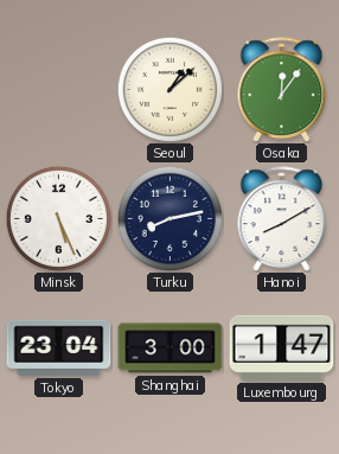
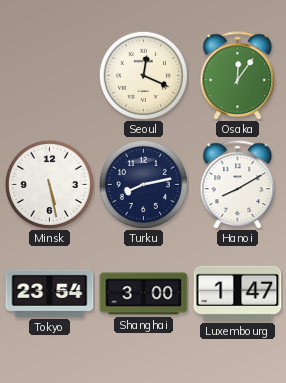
Seoul: 1:08 -> 12:19 (143, 75)
Minsk: 5:26 -> 5:28 (49, 184)
Tokyo: 23:04 -> 23:54 (50, 293)
